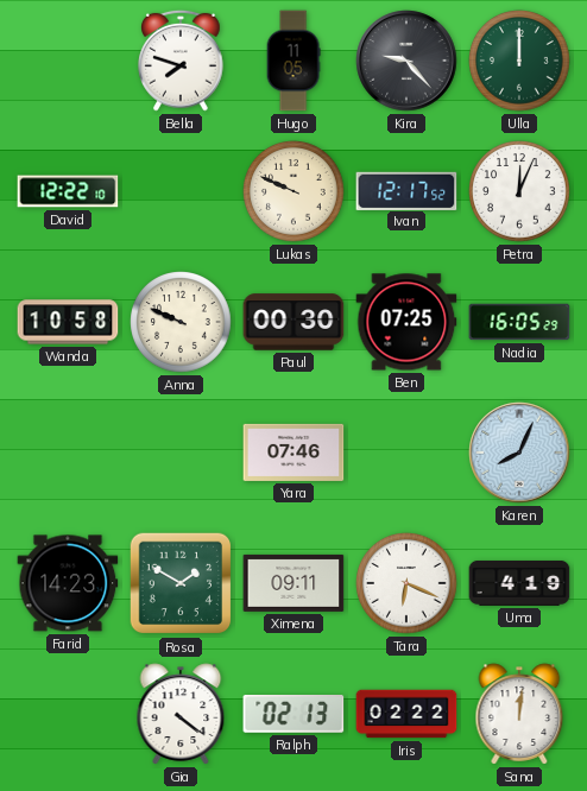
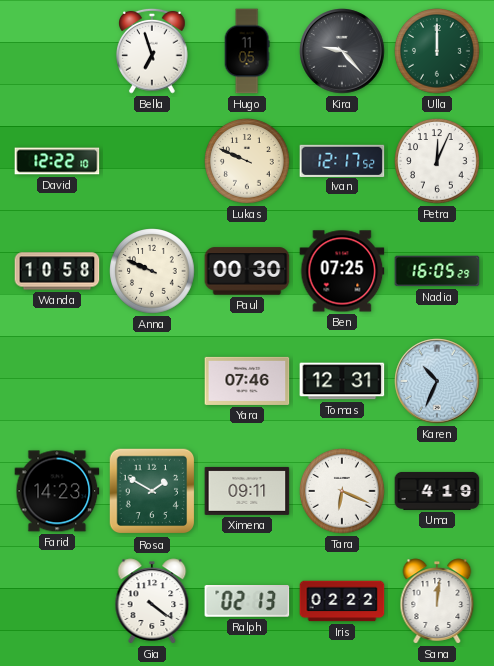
Bella: 7:48 -> 6:57 (152, 51)
Tomas: none -> 12:31 (342, 381)
Karen: 8:04 -> 10:34 (437, 381)
